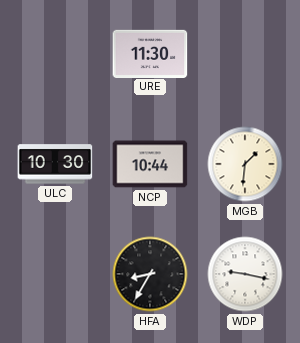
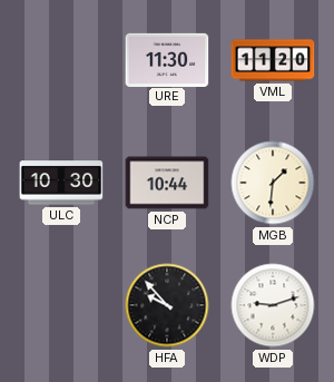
VML: none -> 11:20 (273, 60)
HFA: 8:35 -> 9:53 (167, 305)
WDP: 9:17 -> 9:12 (273, 305)
